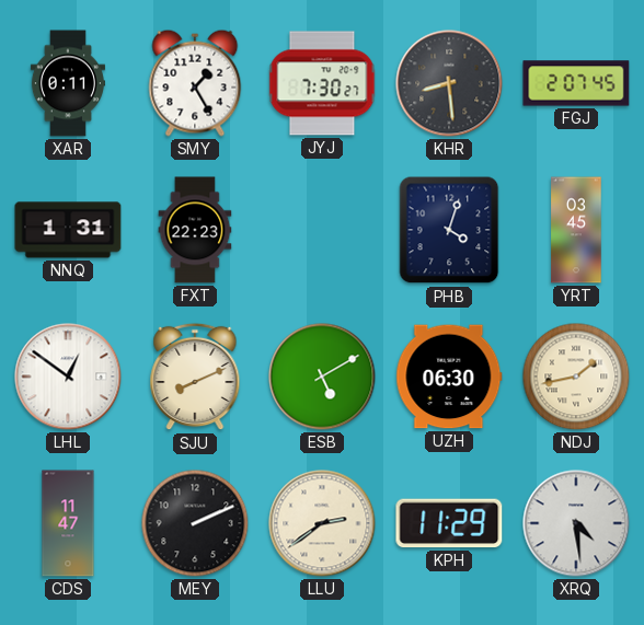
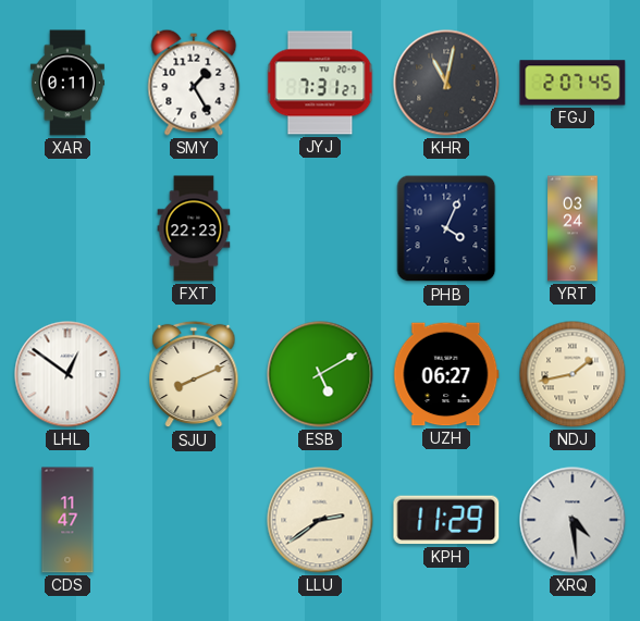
JYJ: 7:30 -> 7:31 (320, 83)
KHR: 8:29 -> 11:02 (446, 83)
NNQ: 1:31 -> none (68, 230)
PHB: 4:03 -> 4:04 (446, 228)
YRT: 03:45 -> 03:24 (573, 228)
UZH: 06:30 -> 06:27 (446, 374)
MEY: 2:11 -> none (195, 523)
